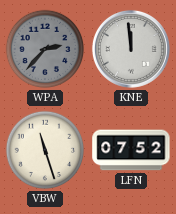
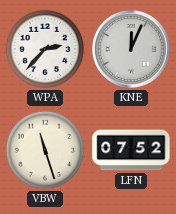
WPA dial: grey -> white (45, 49)
KNE: 11:59 -> 12:04 (131, 49)
